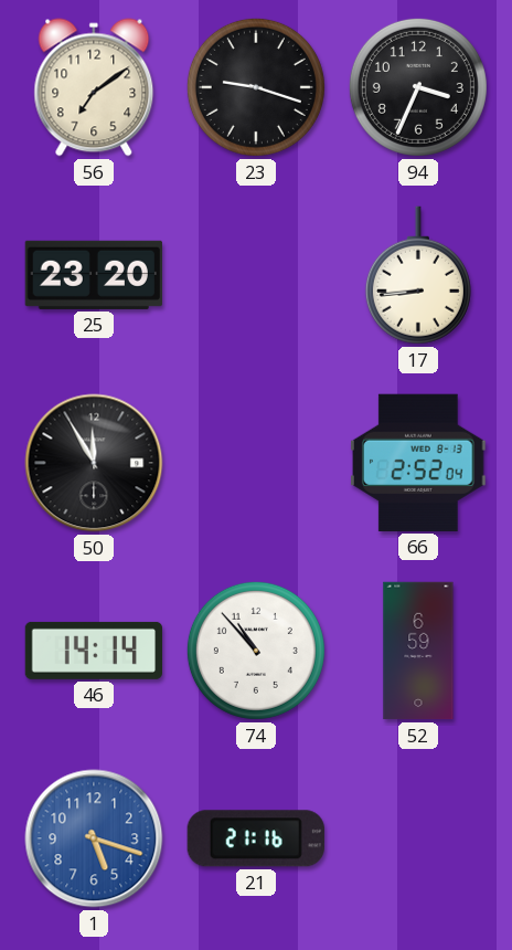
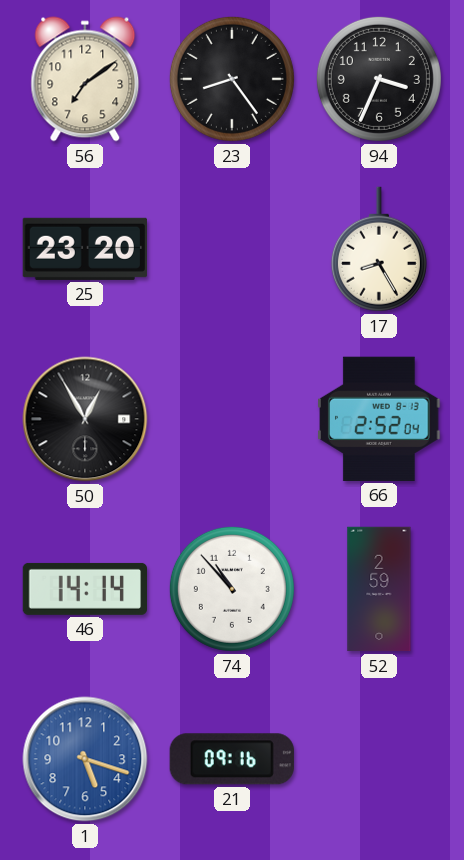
23: 9:18 -> 8:24 (232, 79)
17: 8:44 -> 8:25 (379, 249)
50: 11:55 -> 12:55 (85, 419)
52: 6:59 -> 2:59 (379, 589)
21: 21:16 -> 09:16 (232, 759)
